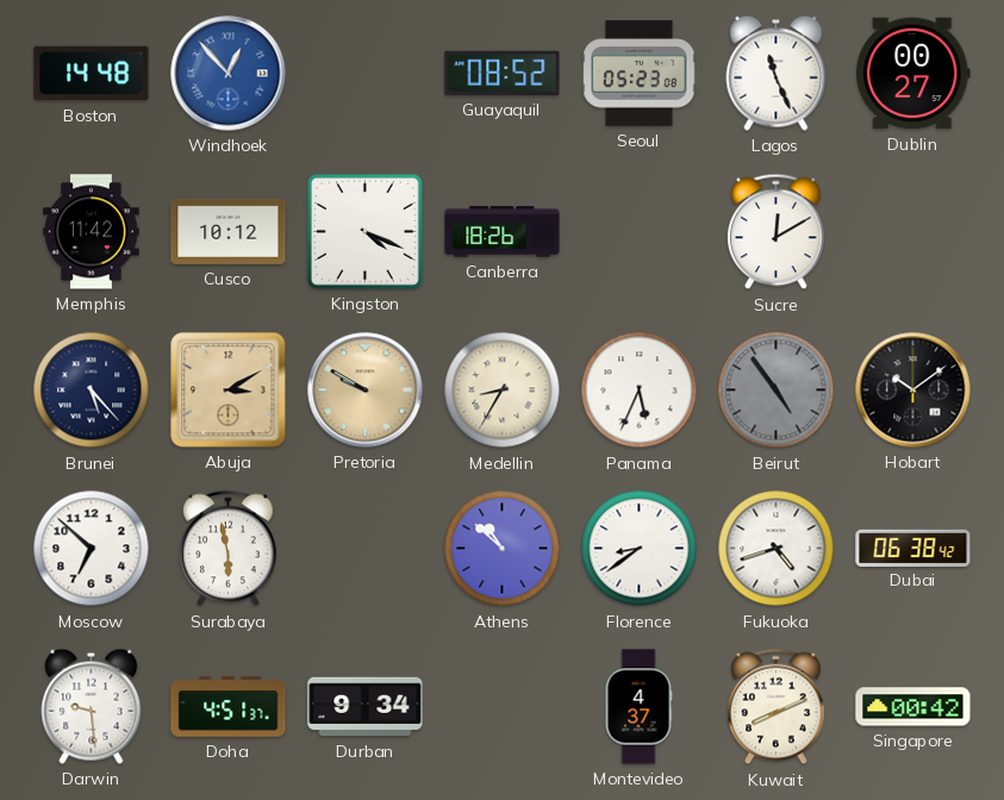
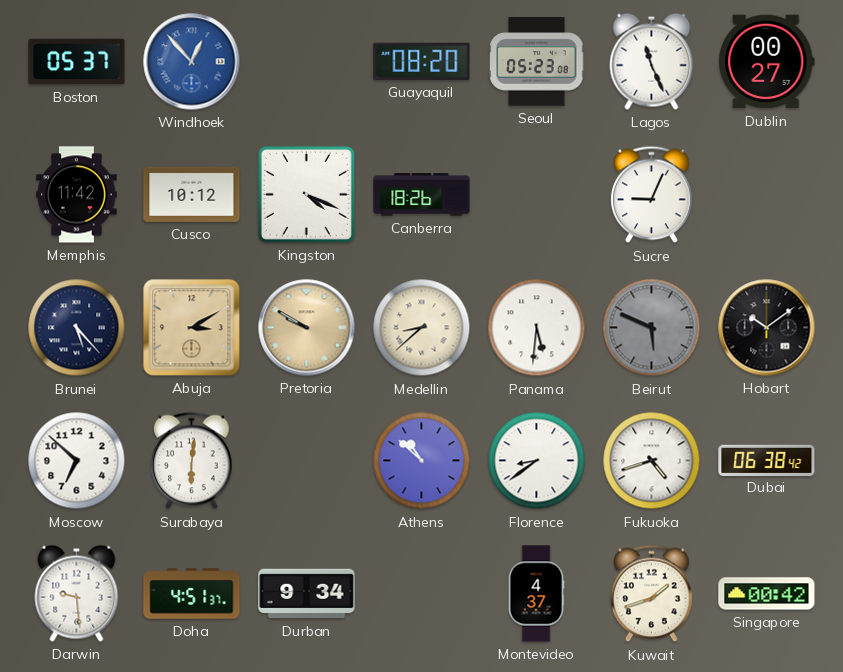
Boston: 14:48 -> 05:37 (77, 62)
Guayaquil: 08:52 -> 08:20 (422, 61)
Sucre: 12:10 -> 9:04 (652, 195)
Medellin: 8:35 -> 8:38 (422, 328)
Panama: 5:34 -> 5:31 (537, 328)
Beirut: 4:54 -> 5:49 (652, 328)
Surabaya: 5:58 -> 6:01 (192, 461)
Kuwait: 8:11 -> 1:42 (652, 594)
